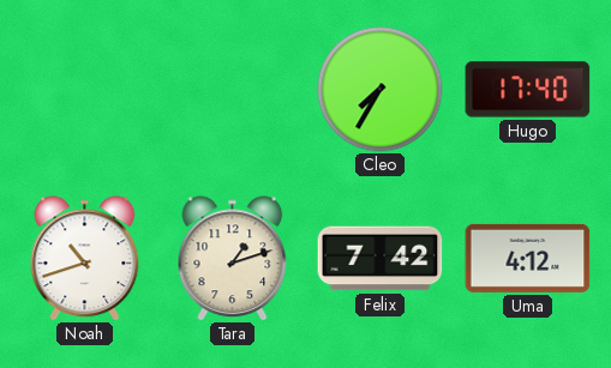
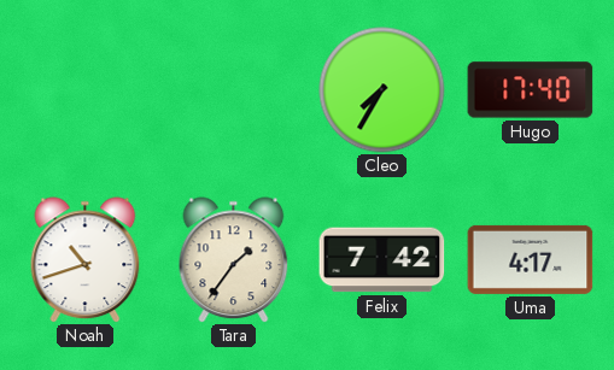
Tara: 1:12 -> 1:36 (234, 260)
Uma: 4:12 -> 4:17 (531, 259)
